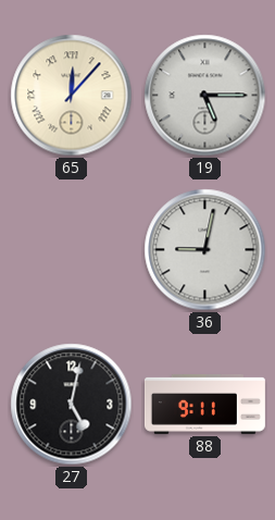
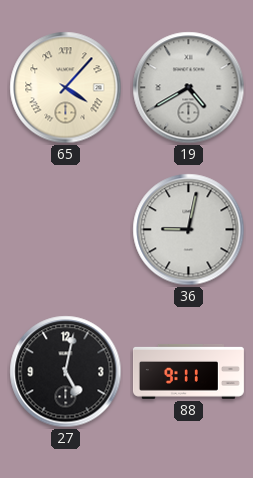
65: 12:07 -> 4:07 (66, 88)
19: 5:15 -> 4:40 (189, 88)
